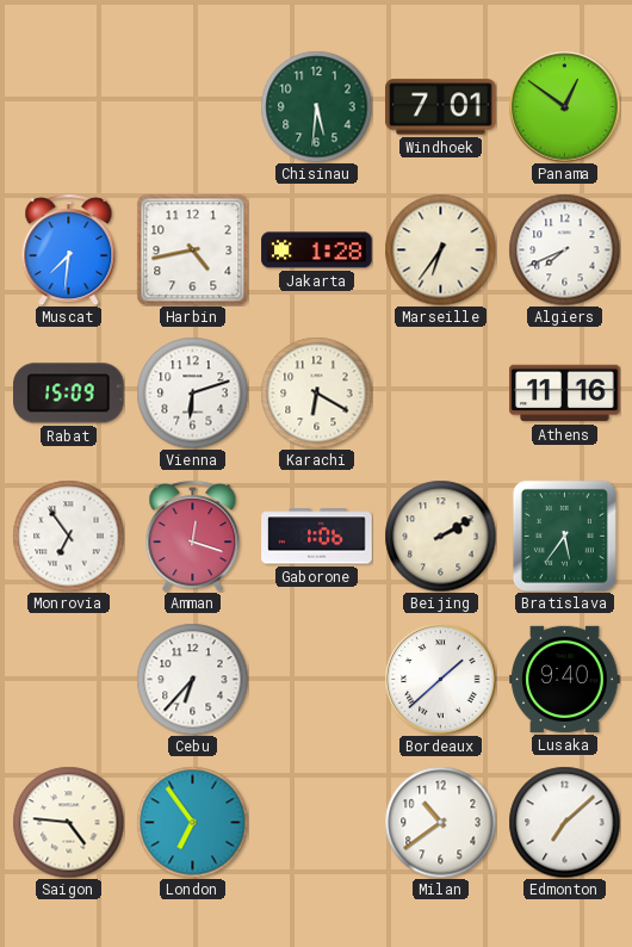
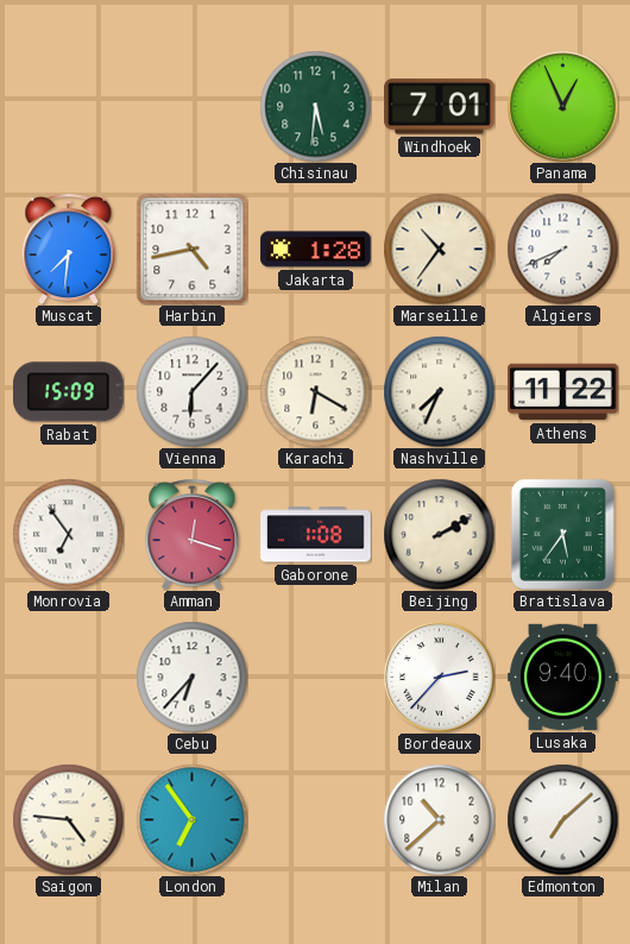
Panama: 12:51 -> 12:56 (562, 106)
Marseille: 6:36 -> 10:36 (439, 248)
Vienna: 6:12 -> 6:07 (191, 391)
Nashville: none -> 7:34 (439, 391)
Athens: 11:16 -> 11:22 (563, 392)
Gaborone: 1:06 -> 1:08 (316, 535)
Bordeaux: 1:38 -> 2:37 (439, 676)
Milan: 10:39 -> 10:38 (439, 819)
